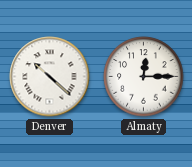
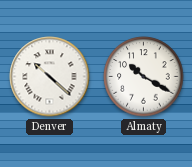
Almaty: 12:15 -> 10:20 (144, 77)
